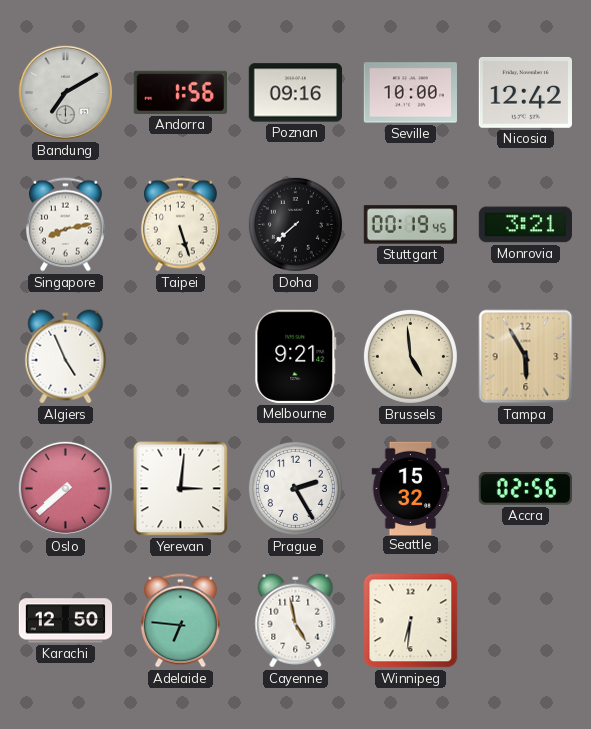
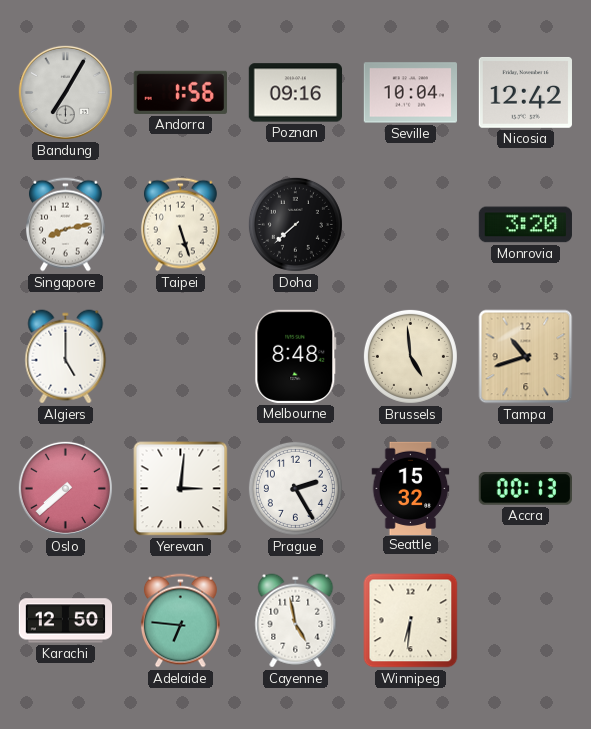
Bandung: 7:10 -> 7:05 (65, 92)
Seville: 10:00 -> 10:04 (410, 93)
Stuttgart: 00:19 -> none (410, 225)
Monrovia: 3:21 -> 3:20 (525, 225)
Algiers: 4:56 -> 5:00 (66, 357)
Melbourne: 9:21 -> 8:48 (296, 356)
Tampa: 5:55 -> 10:42 (526, 357)
Accra: 02:56 -> 00:13 (525, 489)
